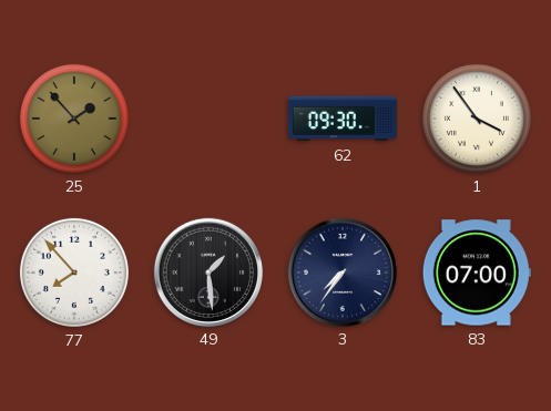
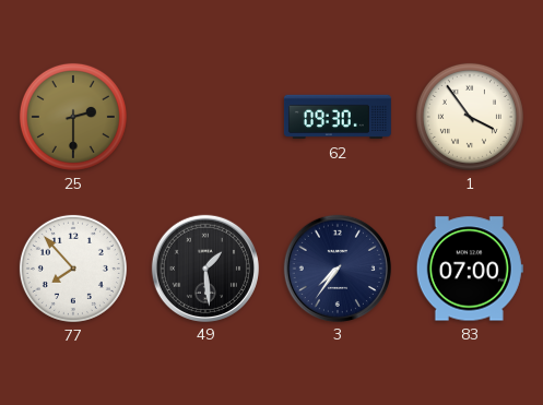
25: 1:53 -> 2:30 (73, 117)
